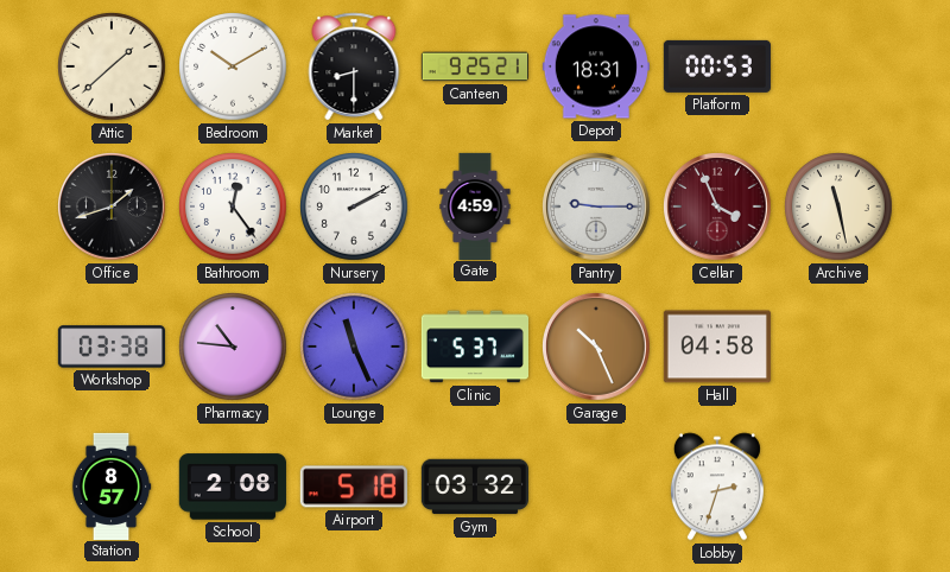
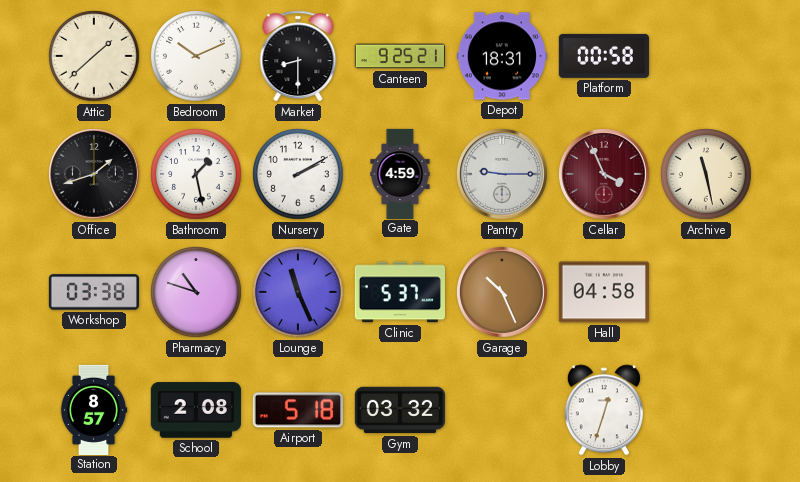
Bedroom: 10:10 -> 10:11 (196, 56)
Platform: 00:53 -> 00:58 (604, 56)
Bathroom: 12:24 -> 1:28 (196, 174)
Pharmacy: 10:46 -> 10:48 (196, 292)
Lobby: 2:33 -> 12:33 (604, 410)
